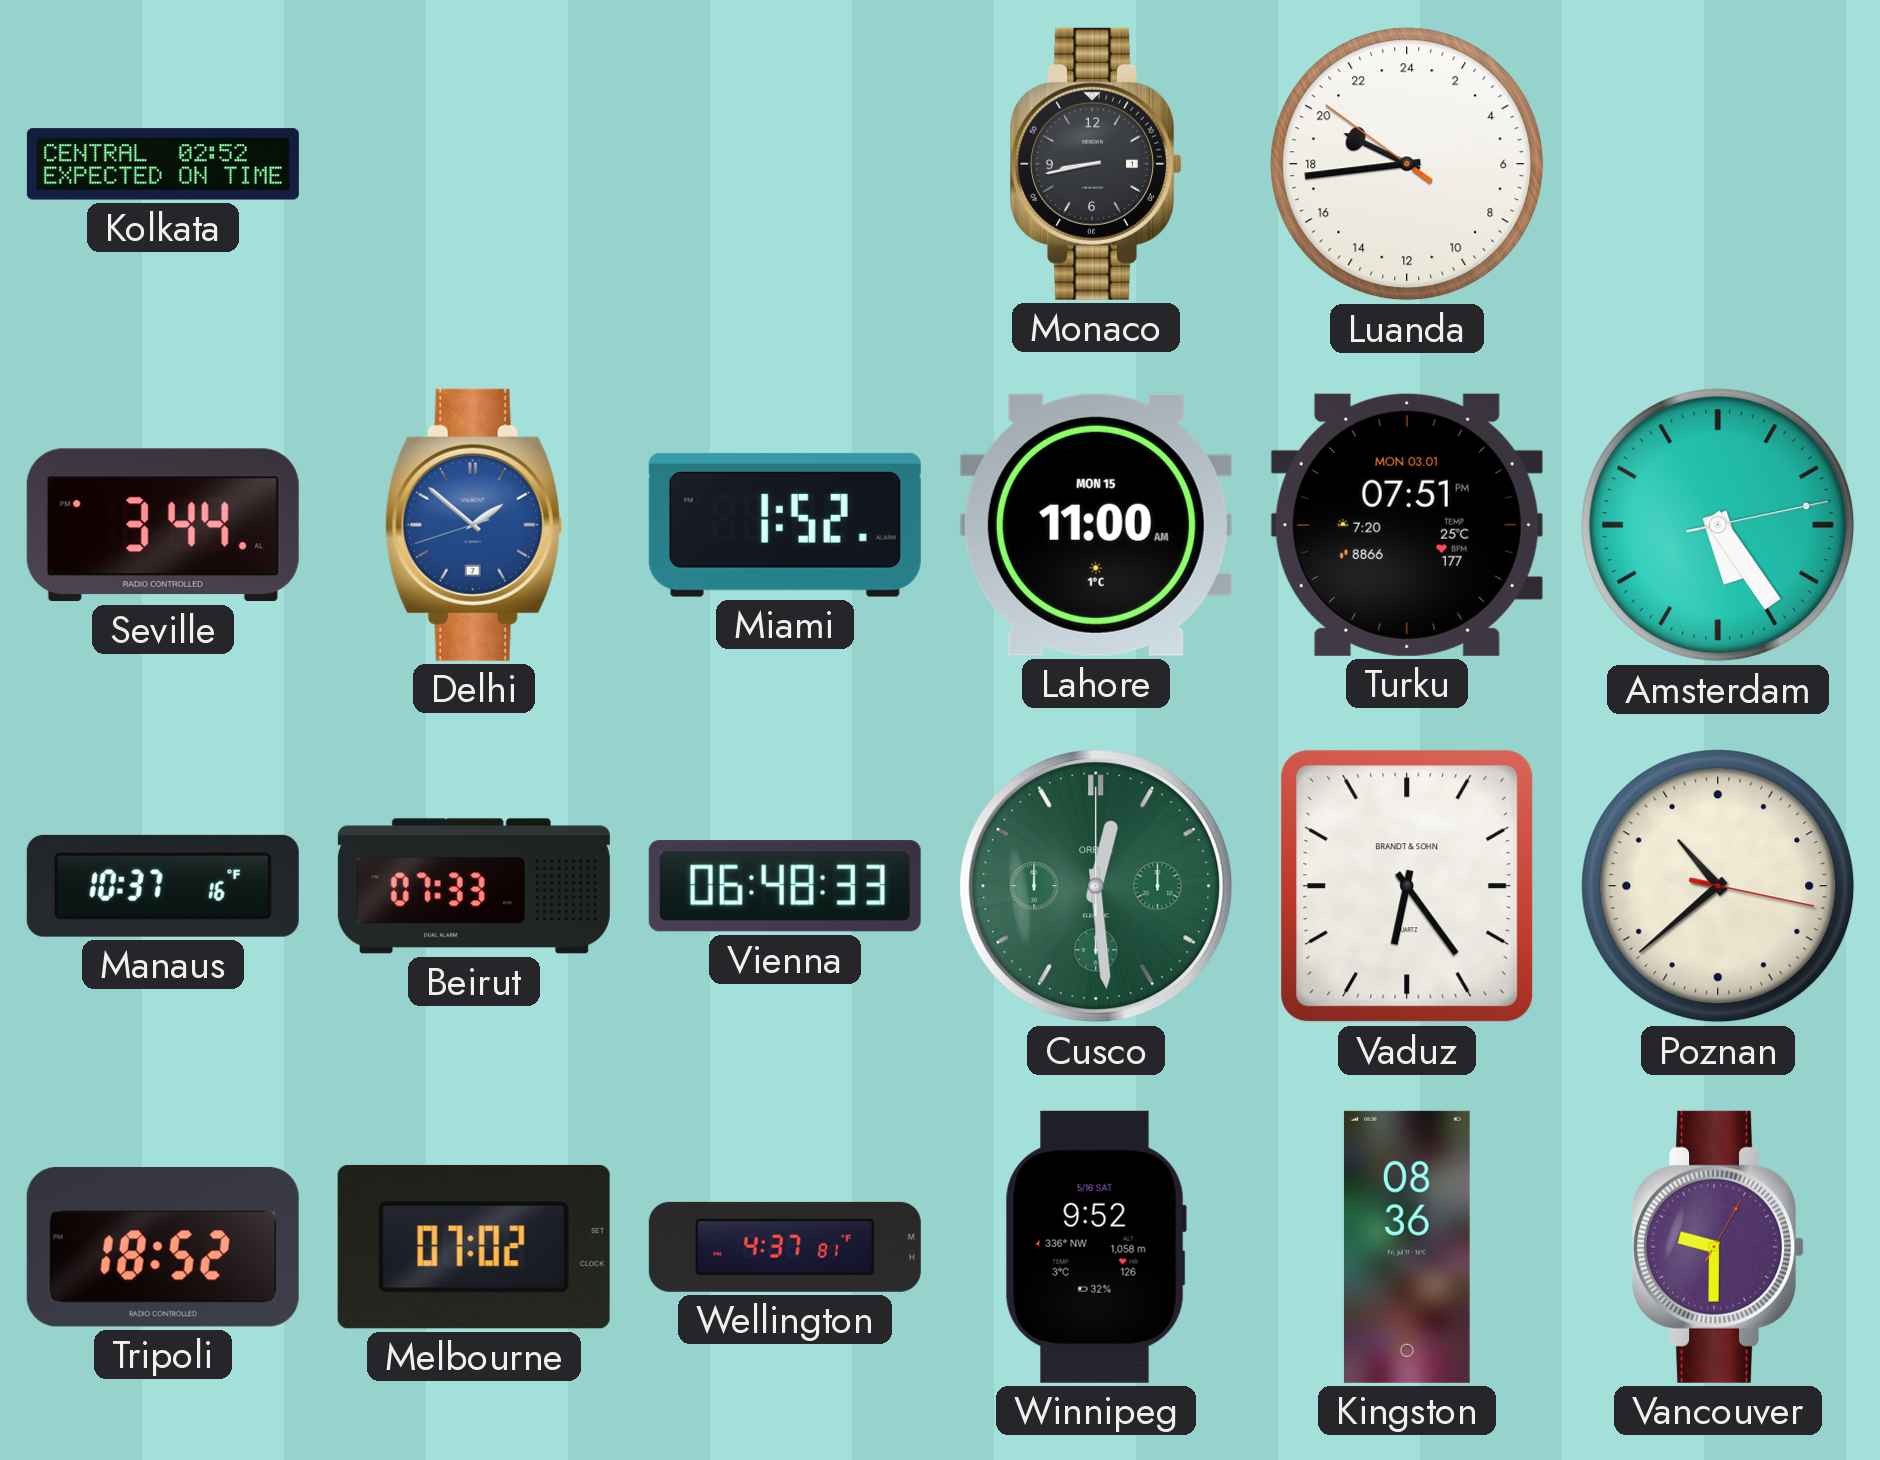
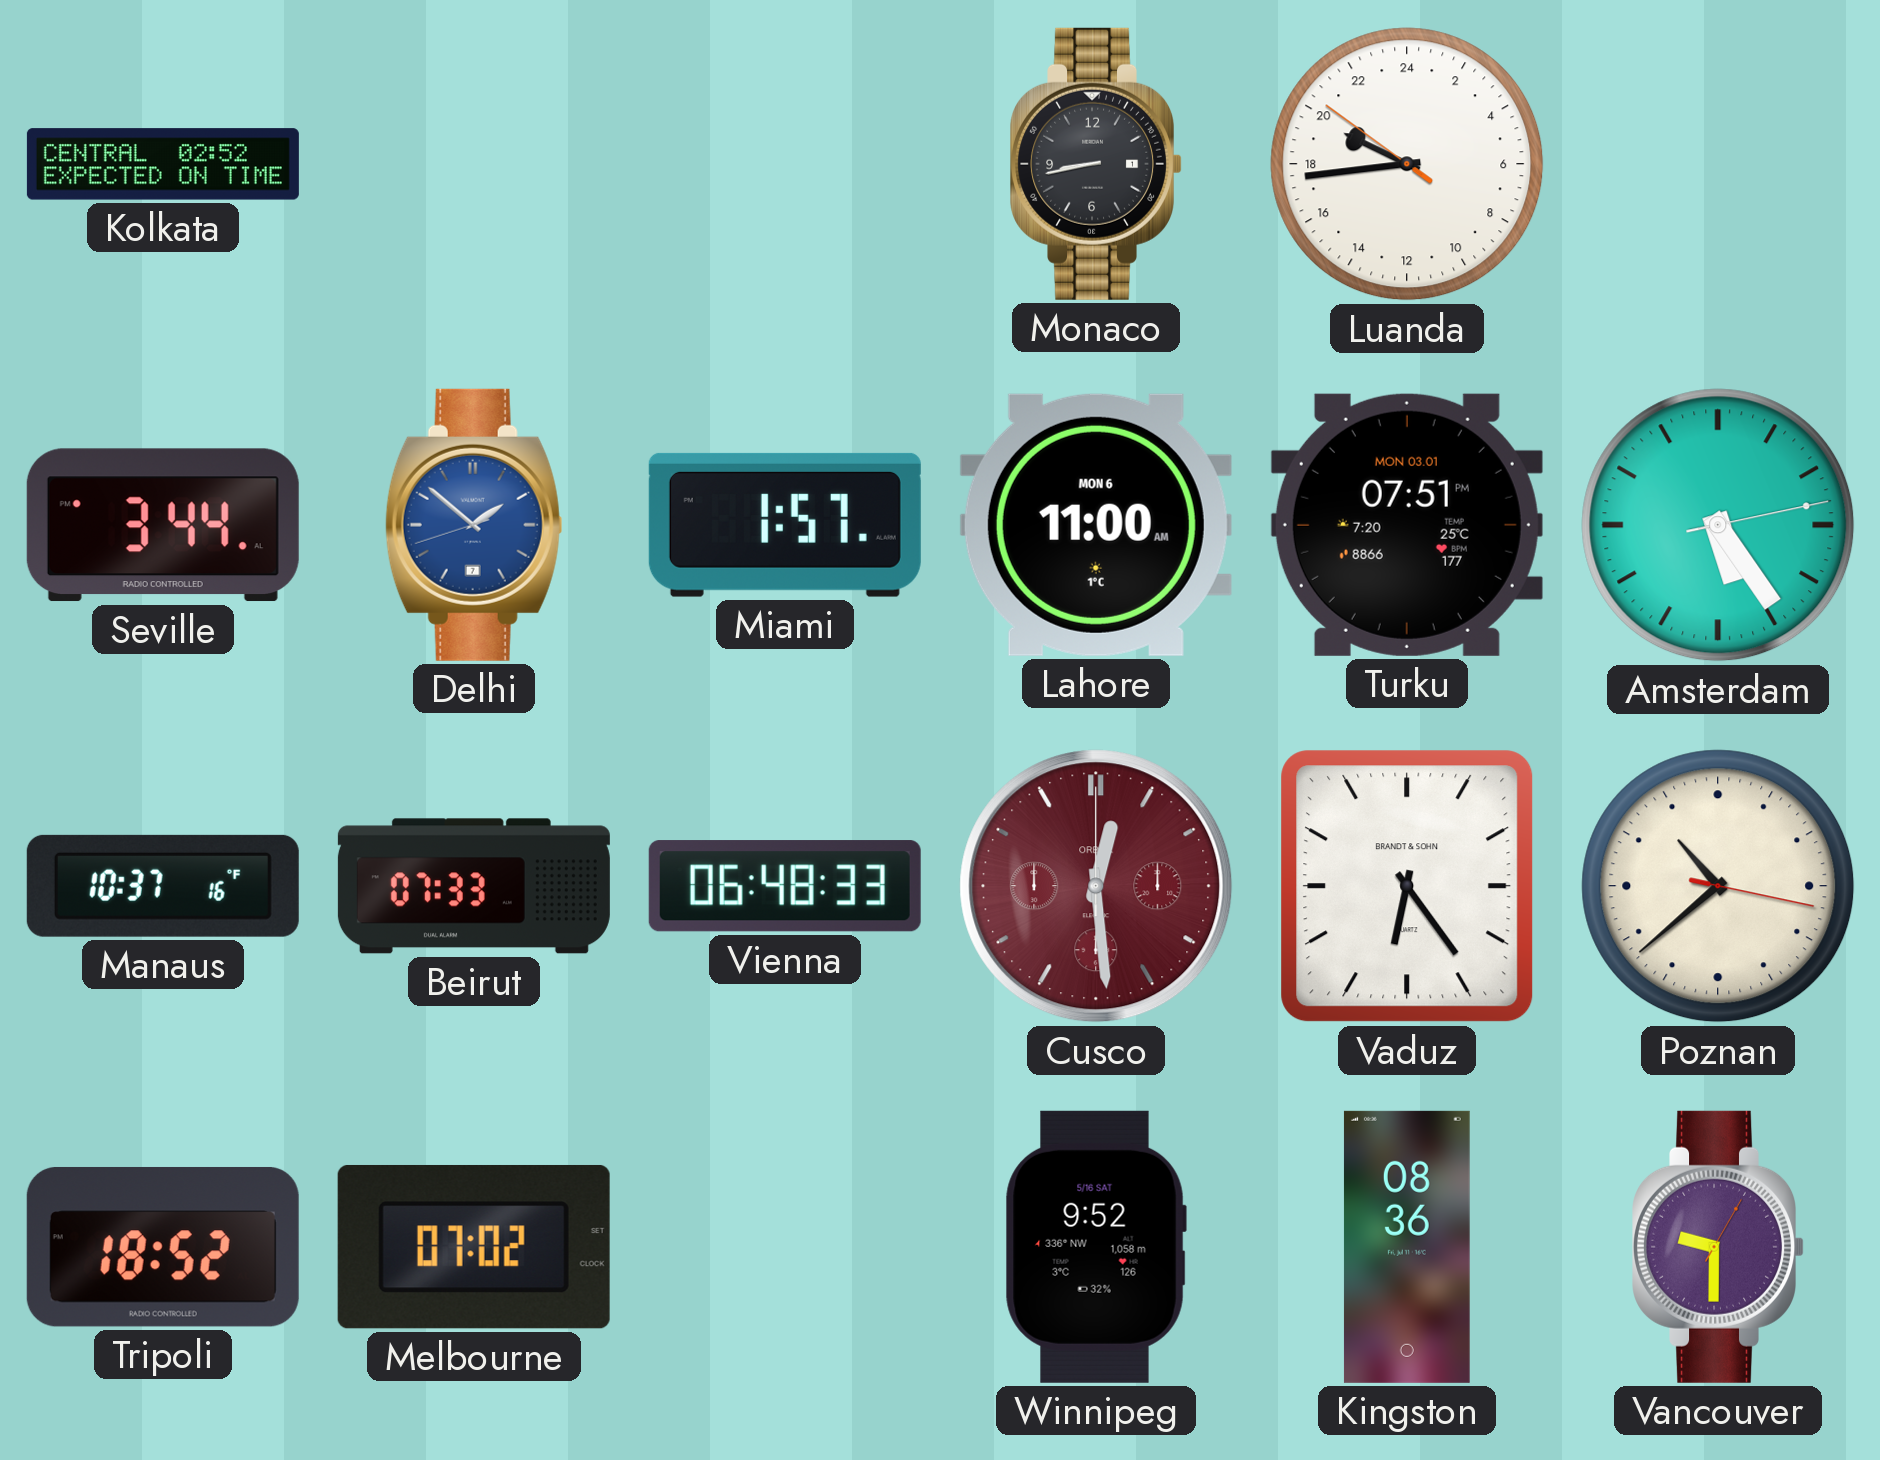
Miami: 1:52 -> 1:57 (785, 525)
Lahore date: MON 15 -> MON 6 (1096, 525)
Cusco dial: green -> burgundy (1096, 886)
Wellington: 4:37 -> none (785, 1247)
